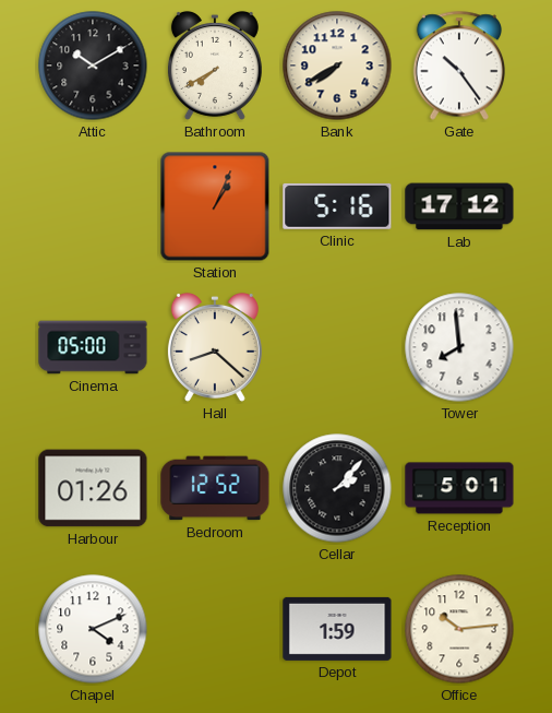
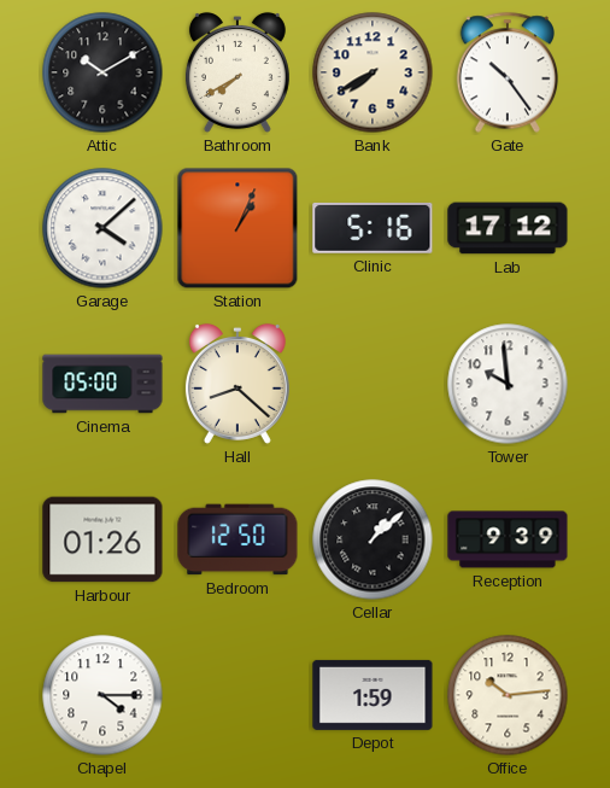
Garage: none -> 4:08 (102, 228)
Tower: 7:59 -> 9:59 (508, 384)
Bedroom: 12:52 -> 12:50 (237, 539)
Cellar: 2:07 -> 1:08 (373, 539)
Reception: 5:01 -> 9:39 (508, 539)
Chapel: 4:11 -> 4:15 (102, 695)
